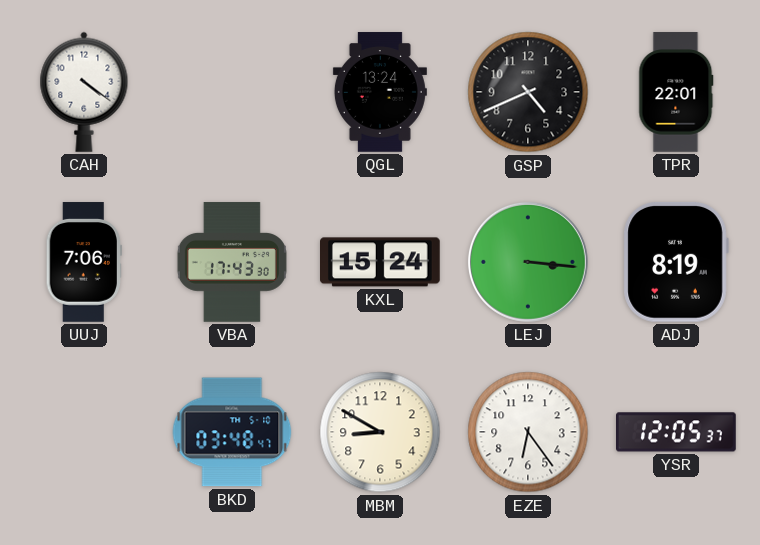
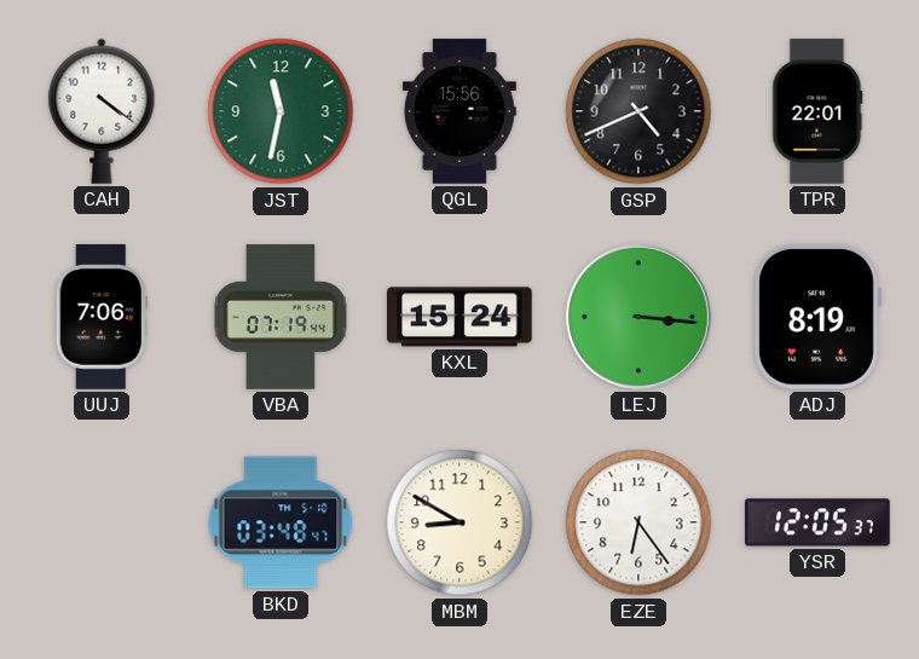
JST: none -> 11:32 (281, 111)
QGL: 13:24 -> 15:56 (459, 111)
VBA: 17:43 -> 07:19 (281, 317)
